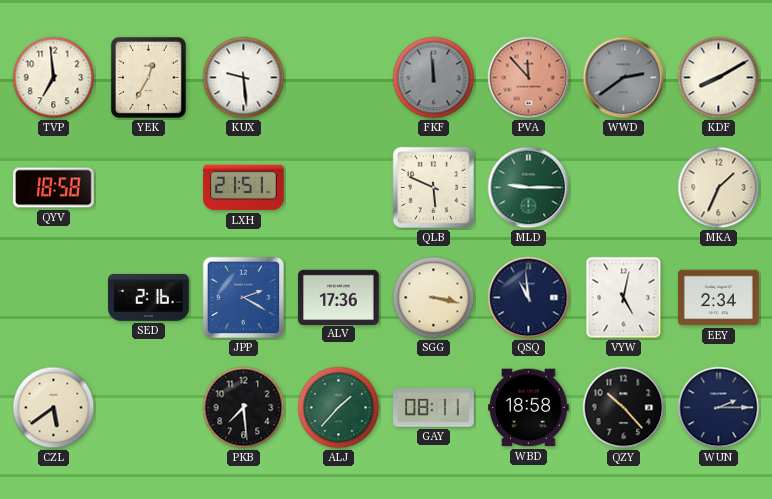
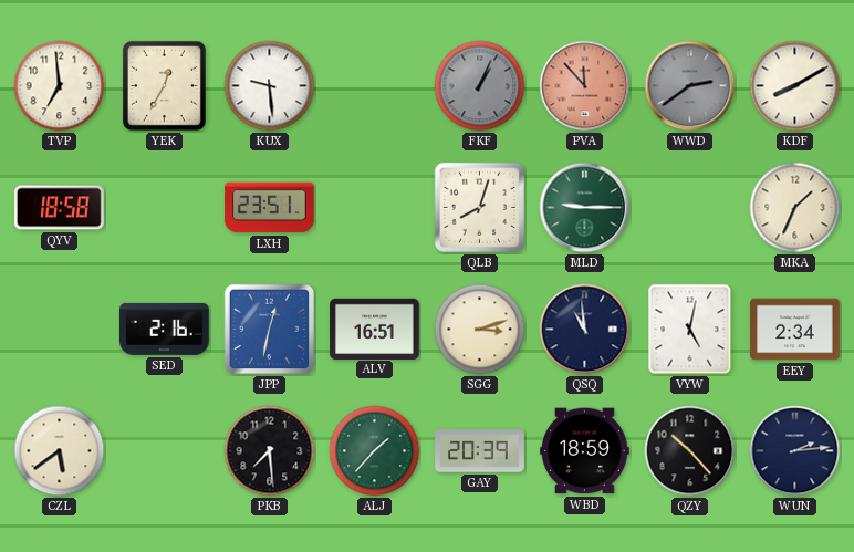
FKF: 11:59 -> 1:04 (480, 86)
LXH: 21:51 -> 23:51 (270, 208)
QLB: 5:49 -> 8:03 (479, 207)
JPP: 2:20 -> 12:32 (270, 330)
ALV: 17:36 -> 16:51 (375, 329)
SGG: 3:17 -> 3:12 (480, 330)
GAY: 08:11 -> 20:39 (480, 451)
WBD: 18:58 -> 18:59 (585, 451)
WUN: 2:15 -> 2:14 (795, 451)
